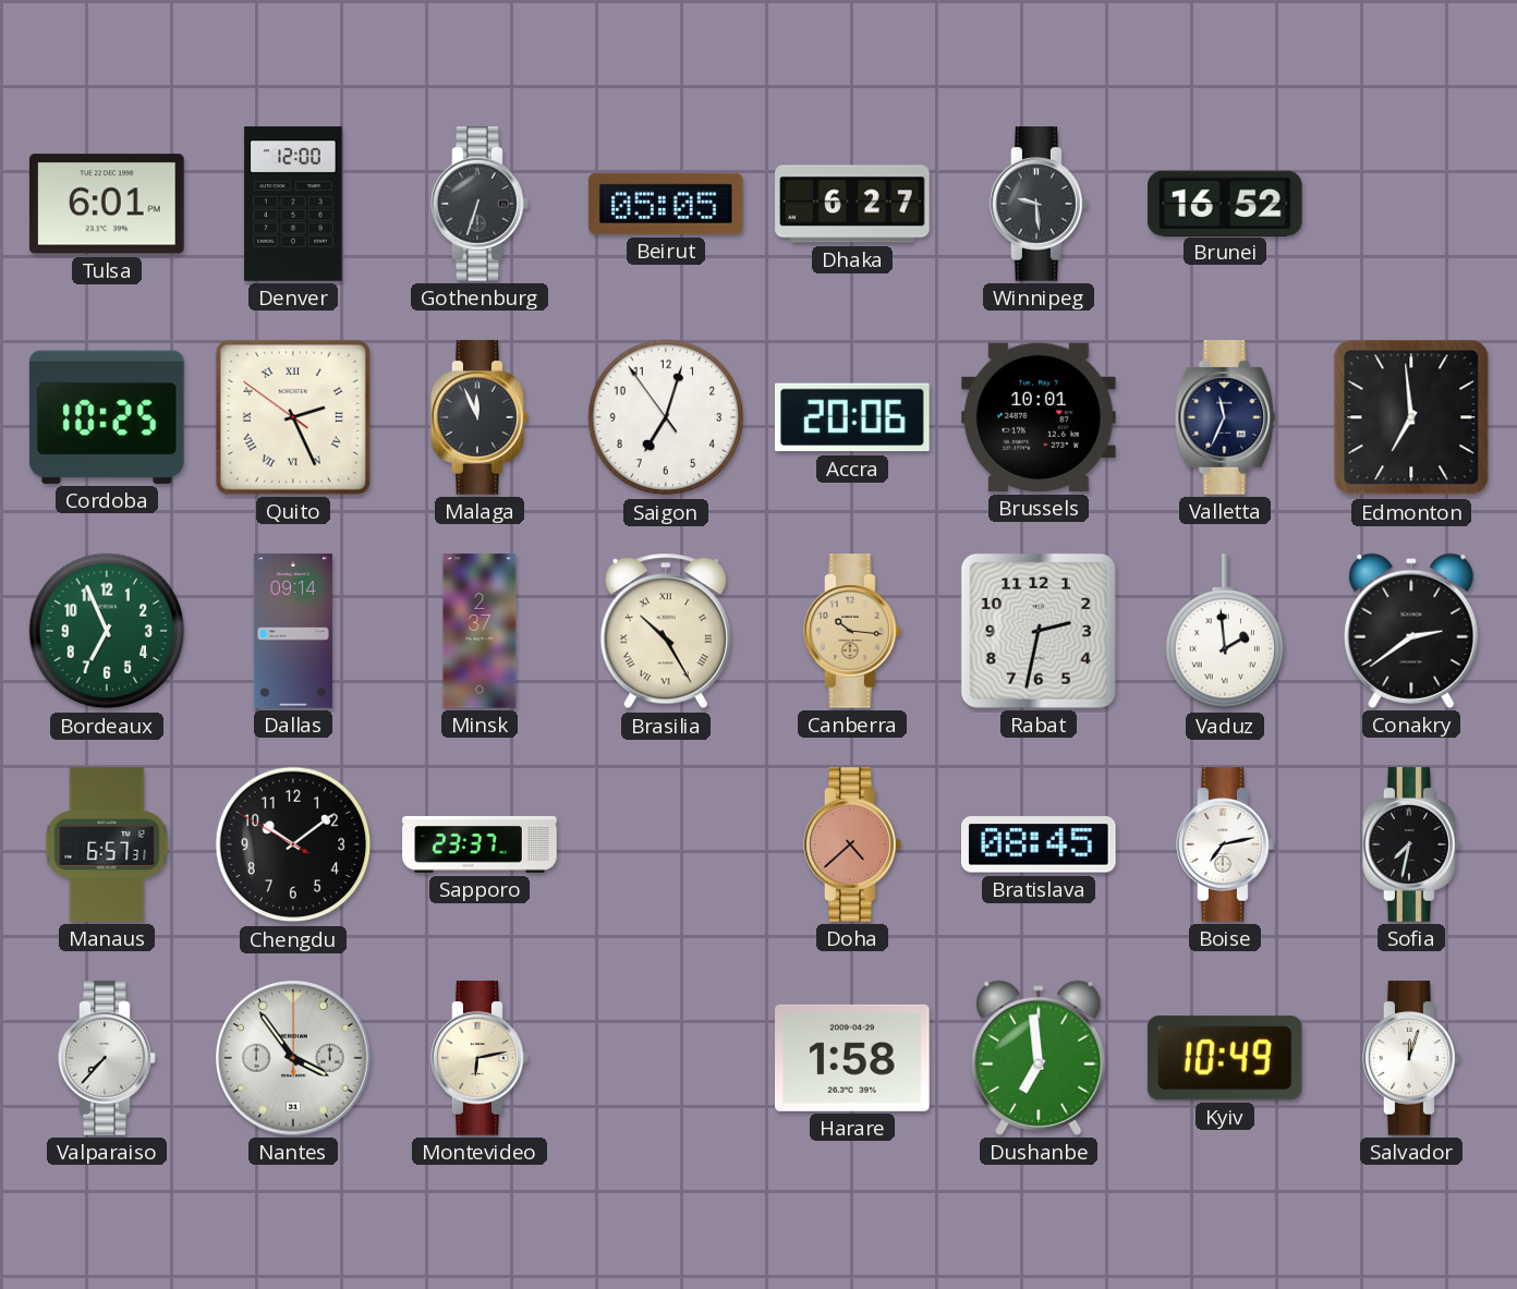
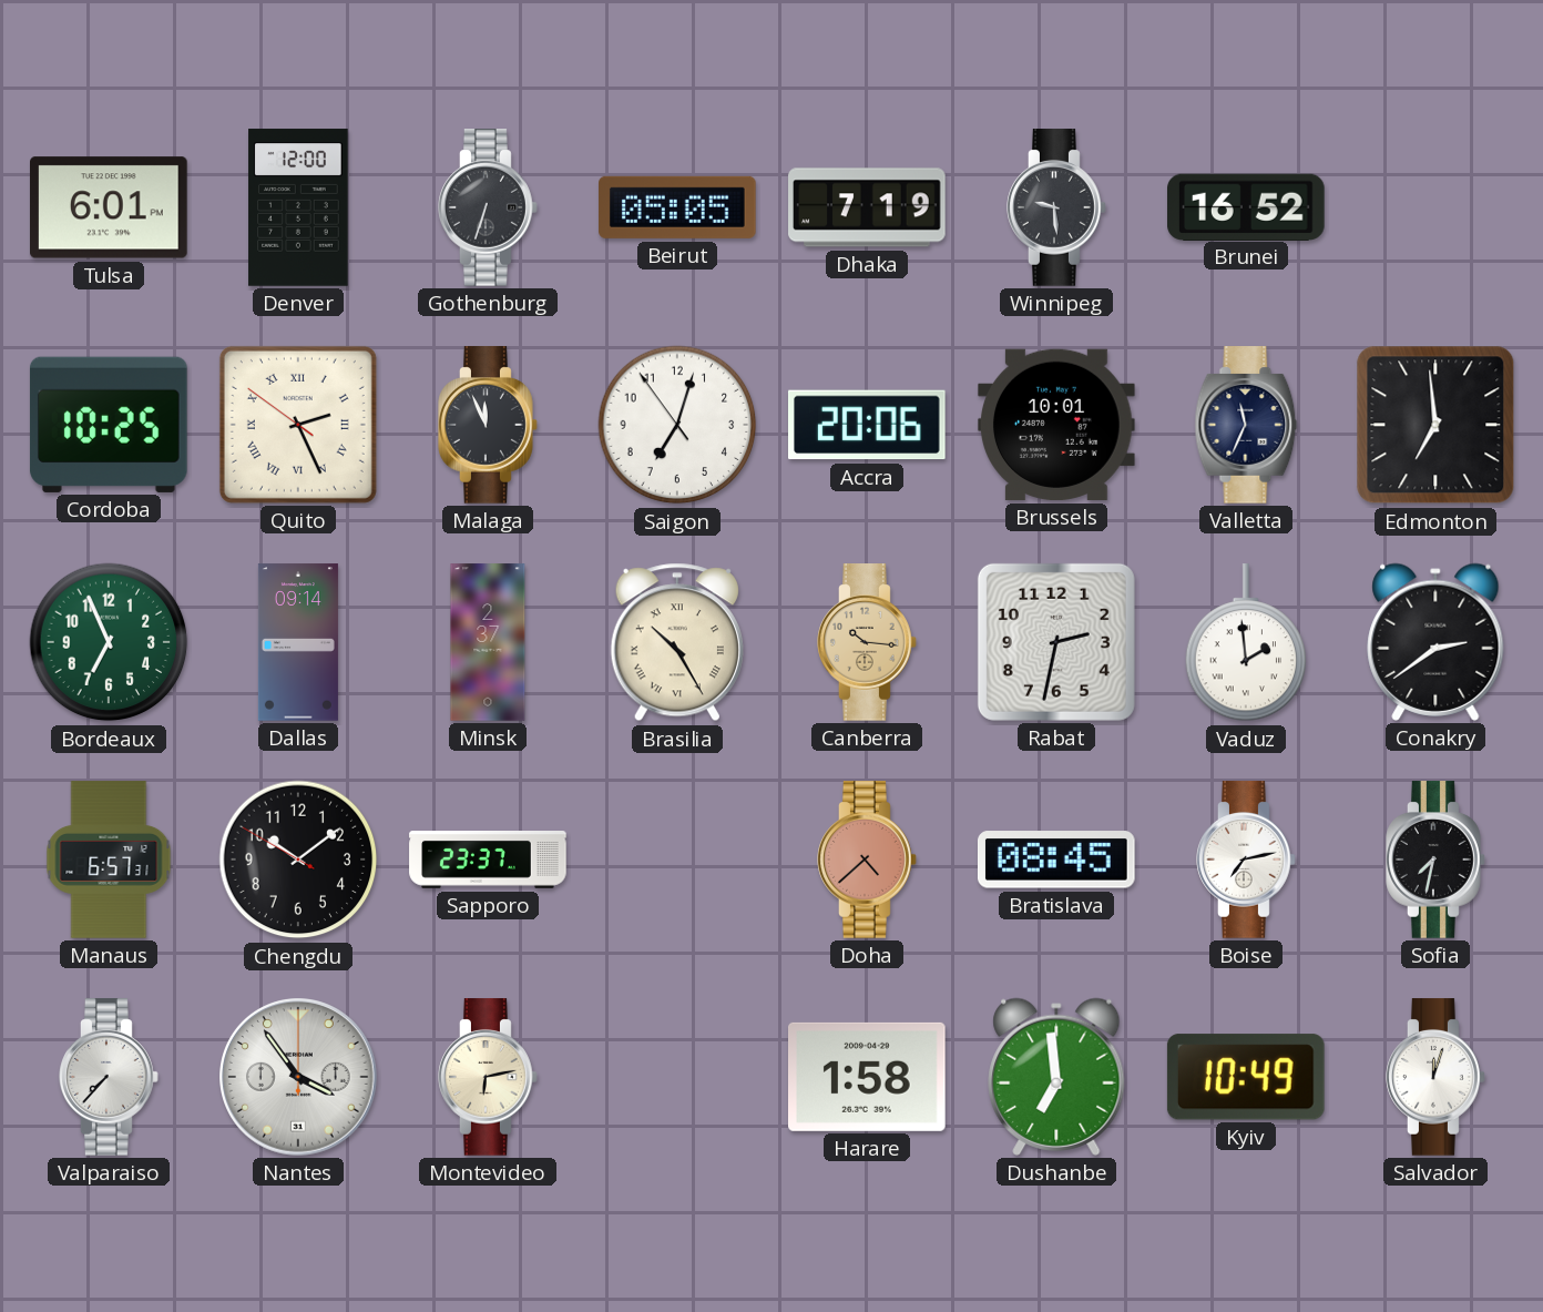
Dhaka: 6:27 -> 7:19 (867, 207)
